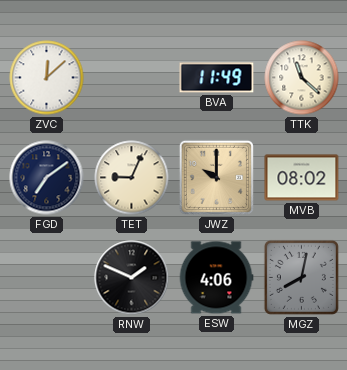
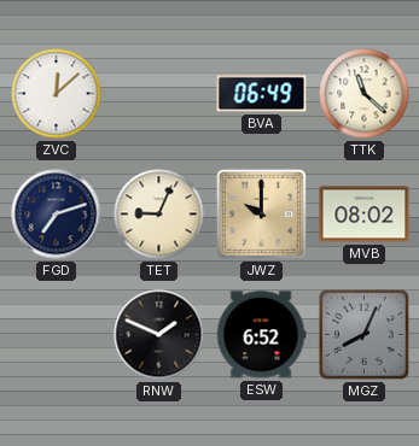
BVA: 11:49 -> 06:49 (262, 94)
FGD: 7:09 -> 7:12 (57, 215)
ESW: 4:06 -> 6:52 (261, 335)
MGZ: 8:02 -> 8:04 (363, 334)
